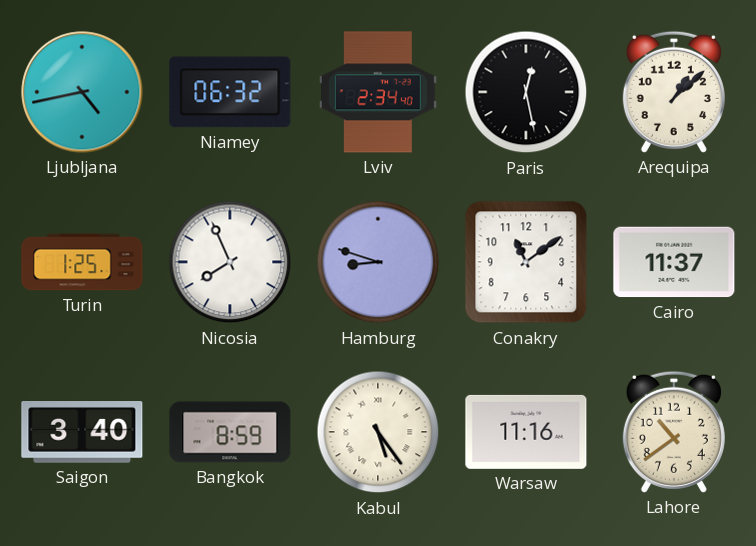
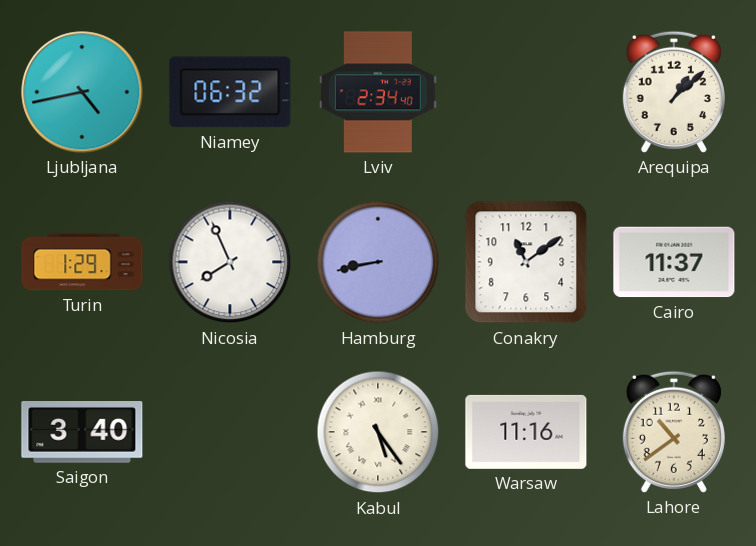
Paris: 12:28 -> none (526, 92)
Turin: 1:25 -> 1:29 (82, 262)
Hamburg: 8:48 -> 8:43 (378, 262)
Bangkok: 8:59 -> none (230, 432)
